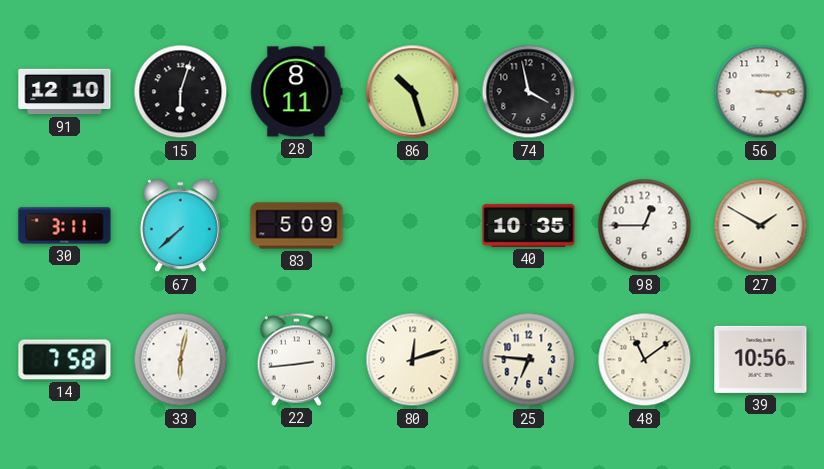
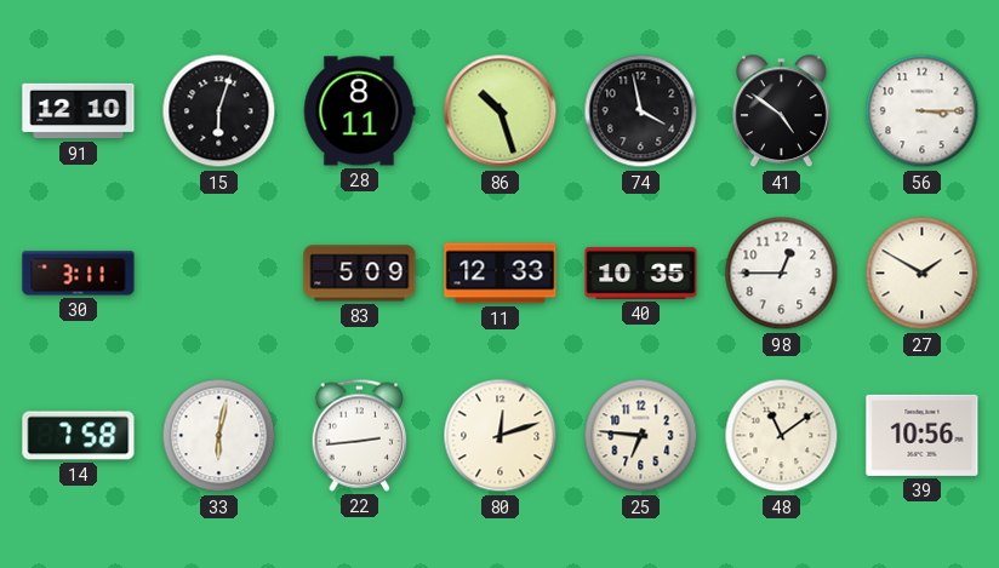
41: none -> 4:51 (781, 111)
67: 7:38 -> none (180, 226)
11: none -> 12:33 (501, 274)
